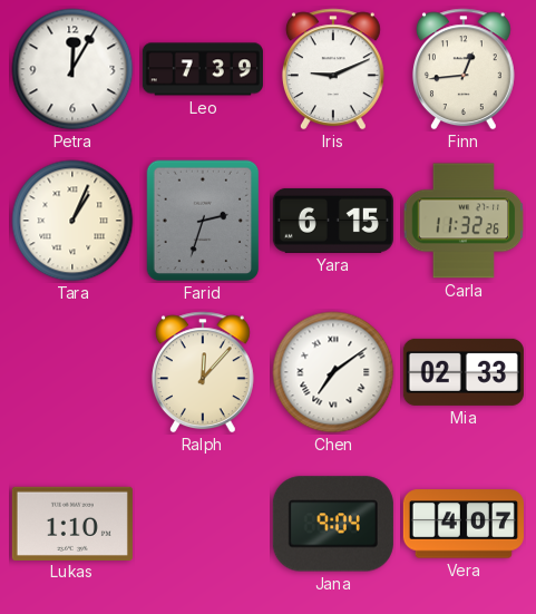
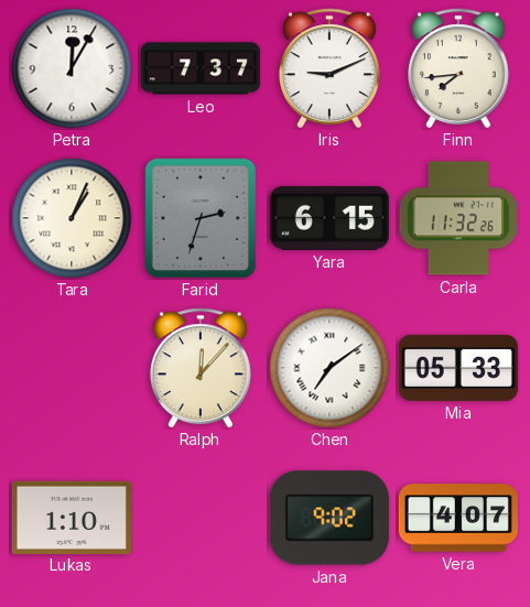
Leo: 7:39 -> 7:37 (201, 68)
Finn: 12:44 -> 7:44 (458, 68)
Mia: 02:33 -> 05:33 (458, 368)
Jana: 9:04 -> 9:02 (329, 518)
